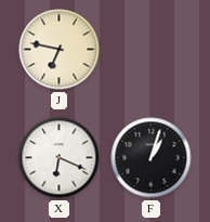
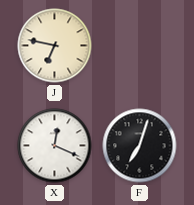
X: 6:19 -> 12:19 (55, 146)
F: 1:03 -> 7:03 (140, 146)
